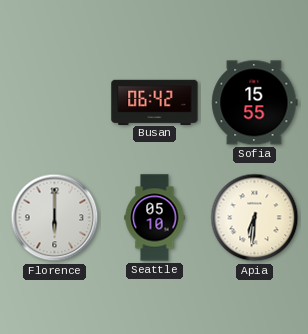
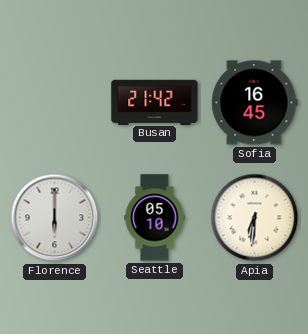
Busan: 06:42 -> 21:42 (155, 102)
Sofia: 15:55 -> 16:45 (255, 103)
